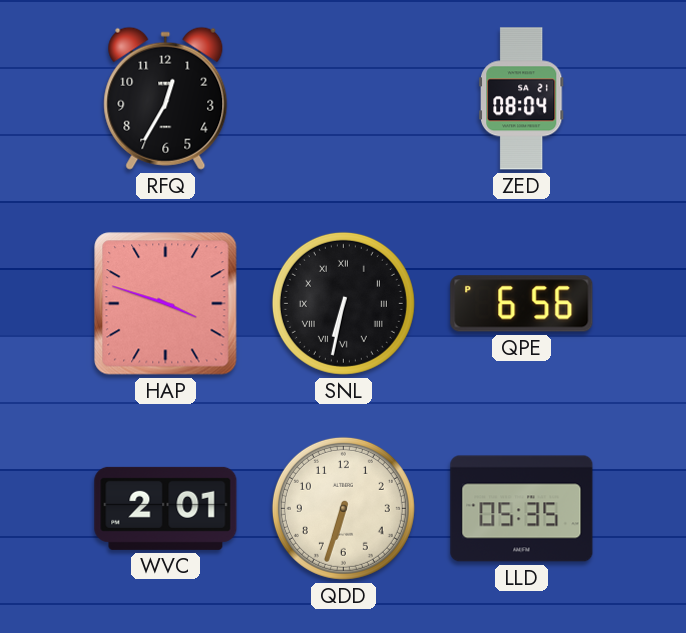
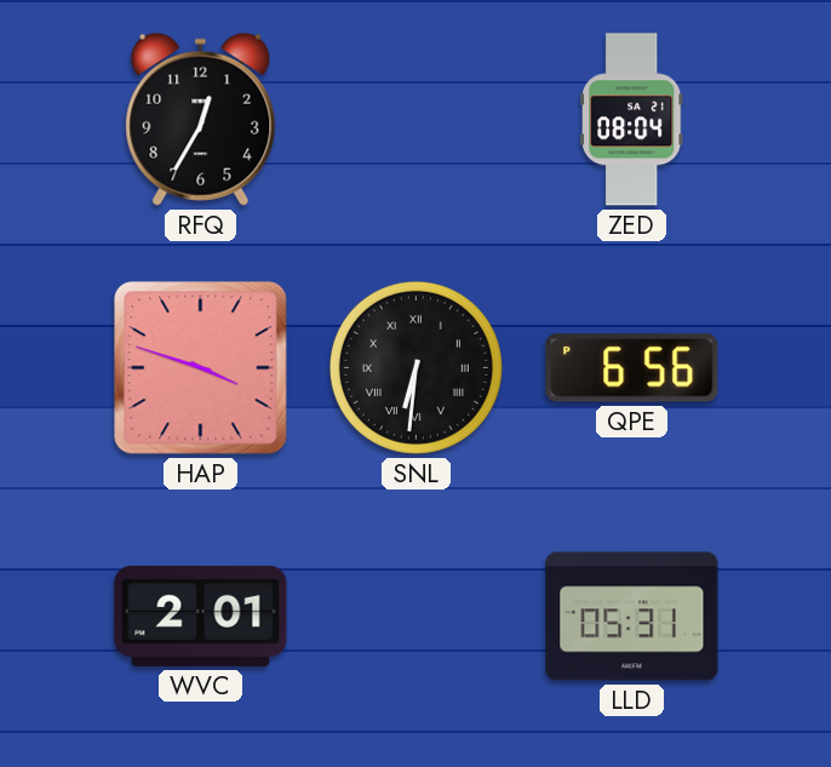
SNL: 6:32 -> 6:31 (415, 367)
QDD: 6:33 -> none (343, 508)
LLD: 05:35 -> 05:31 (632, 617)
